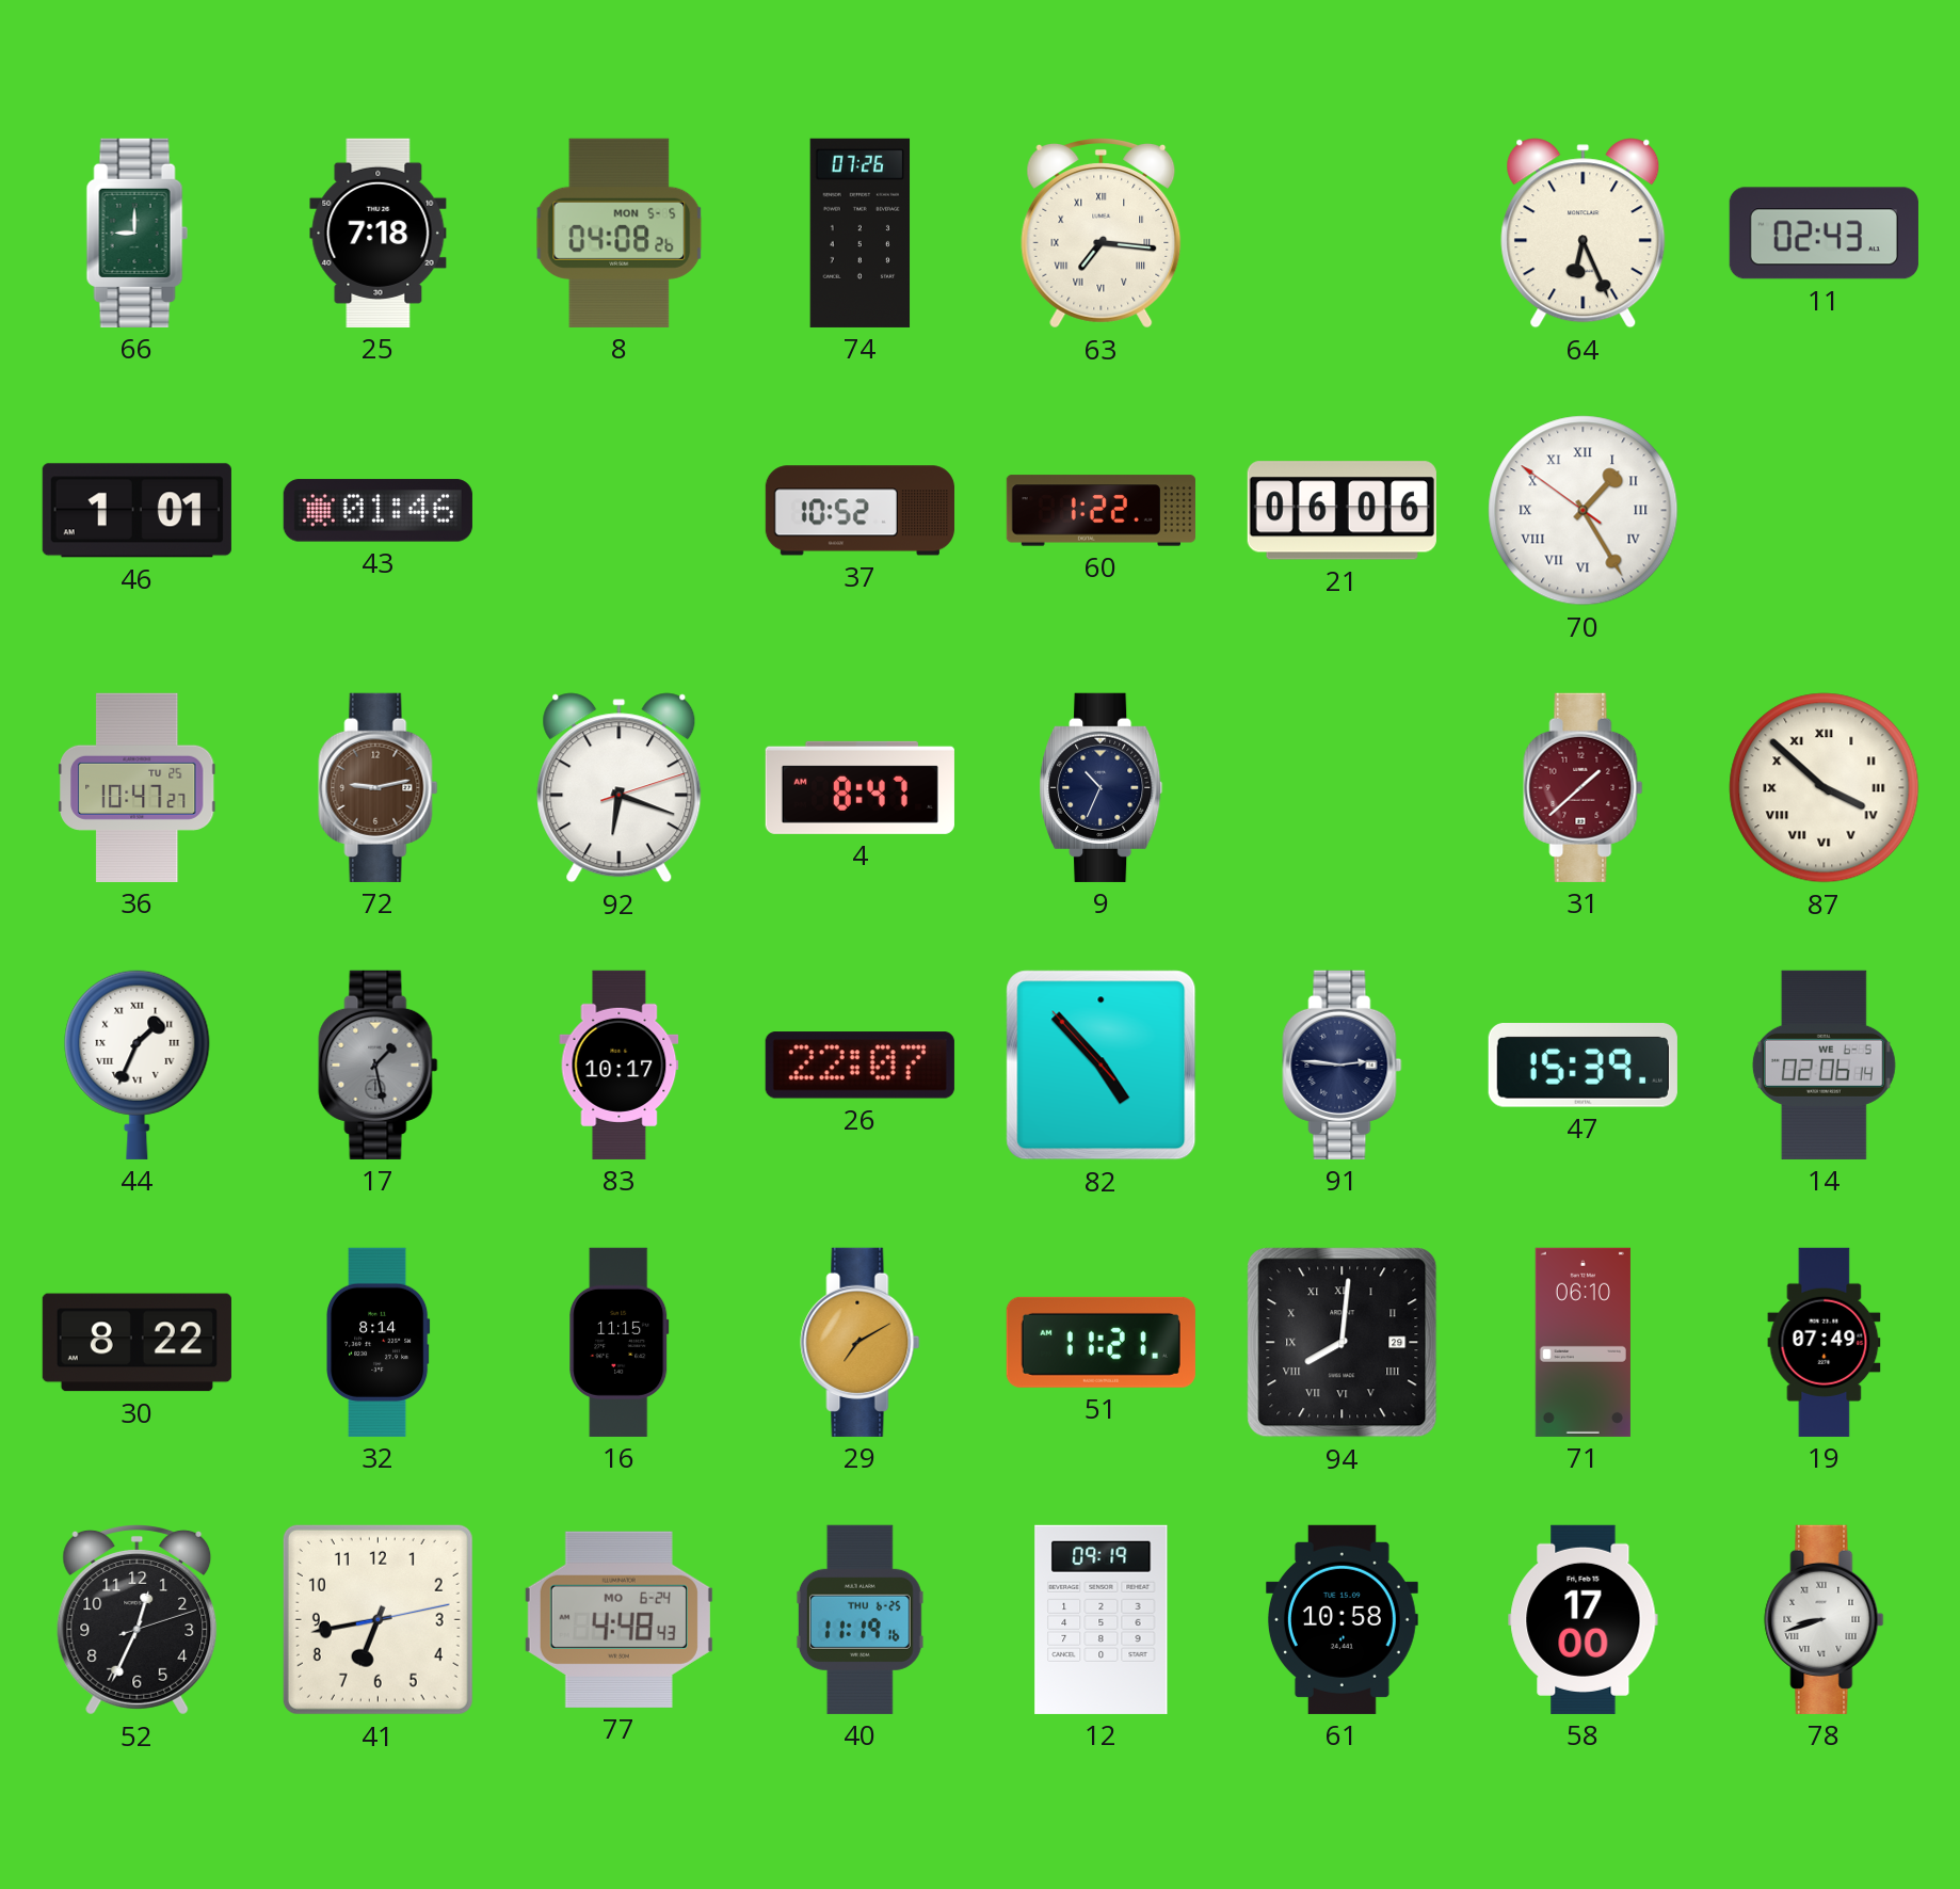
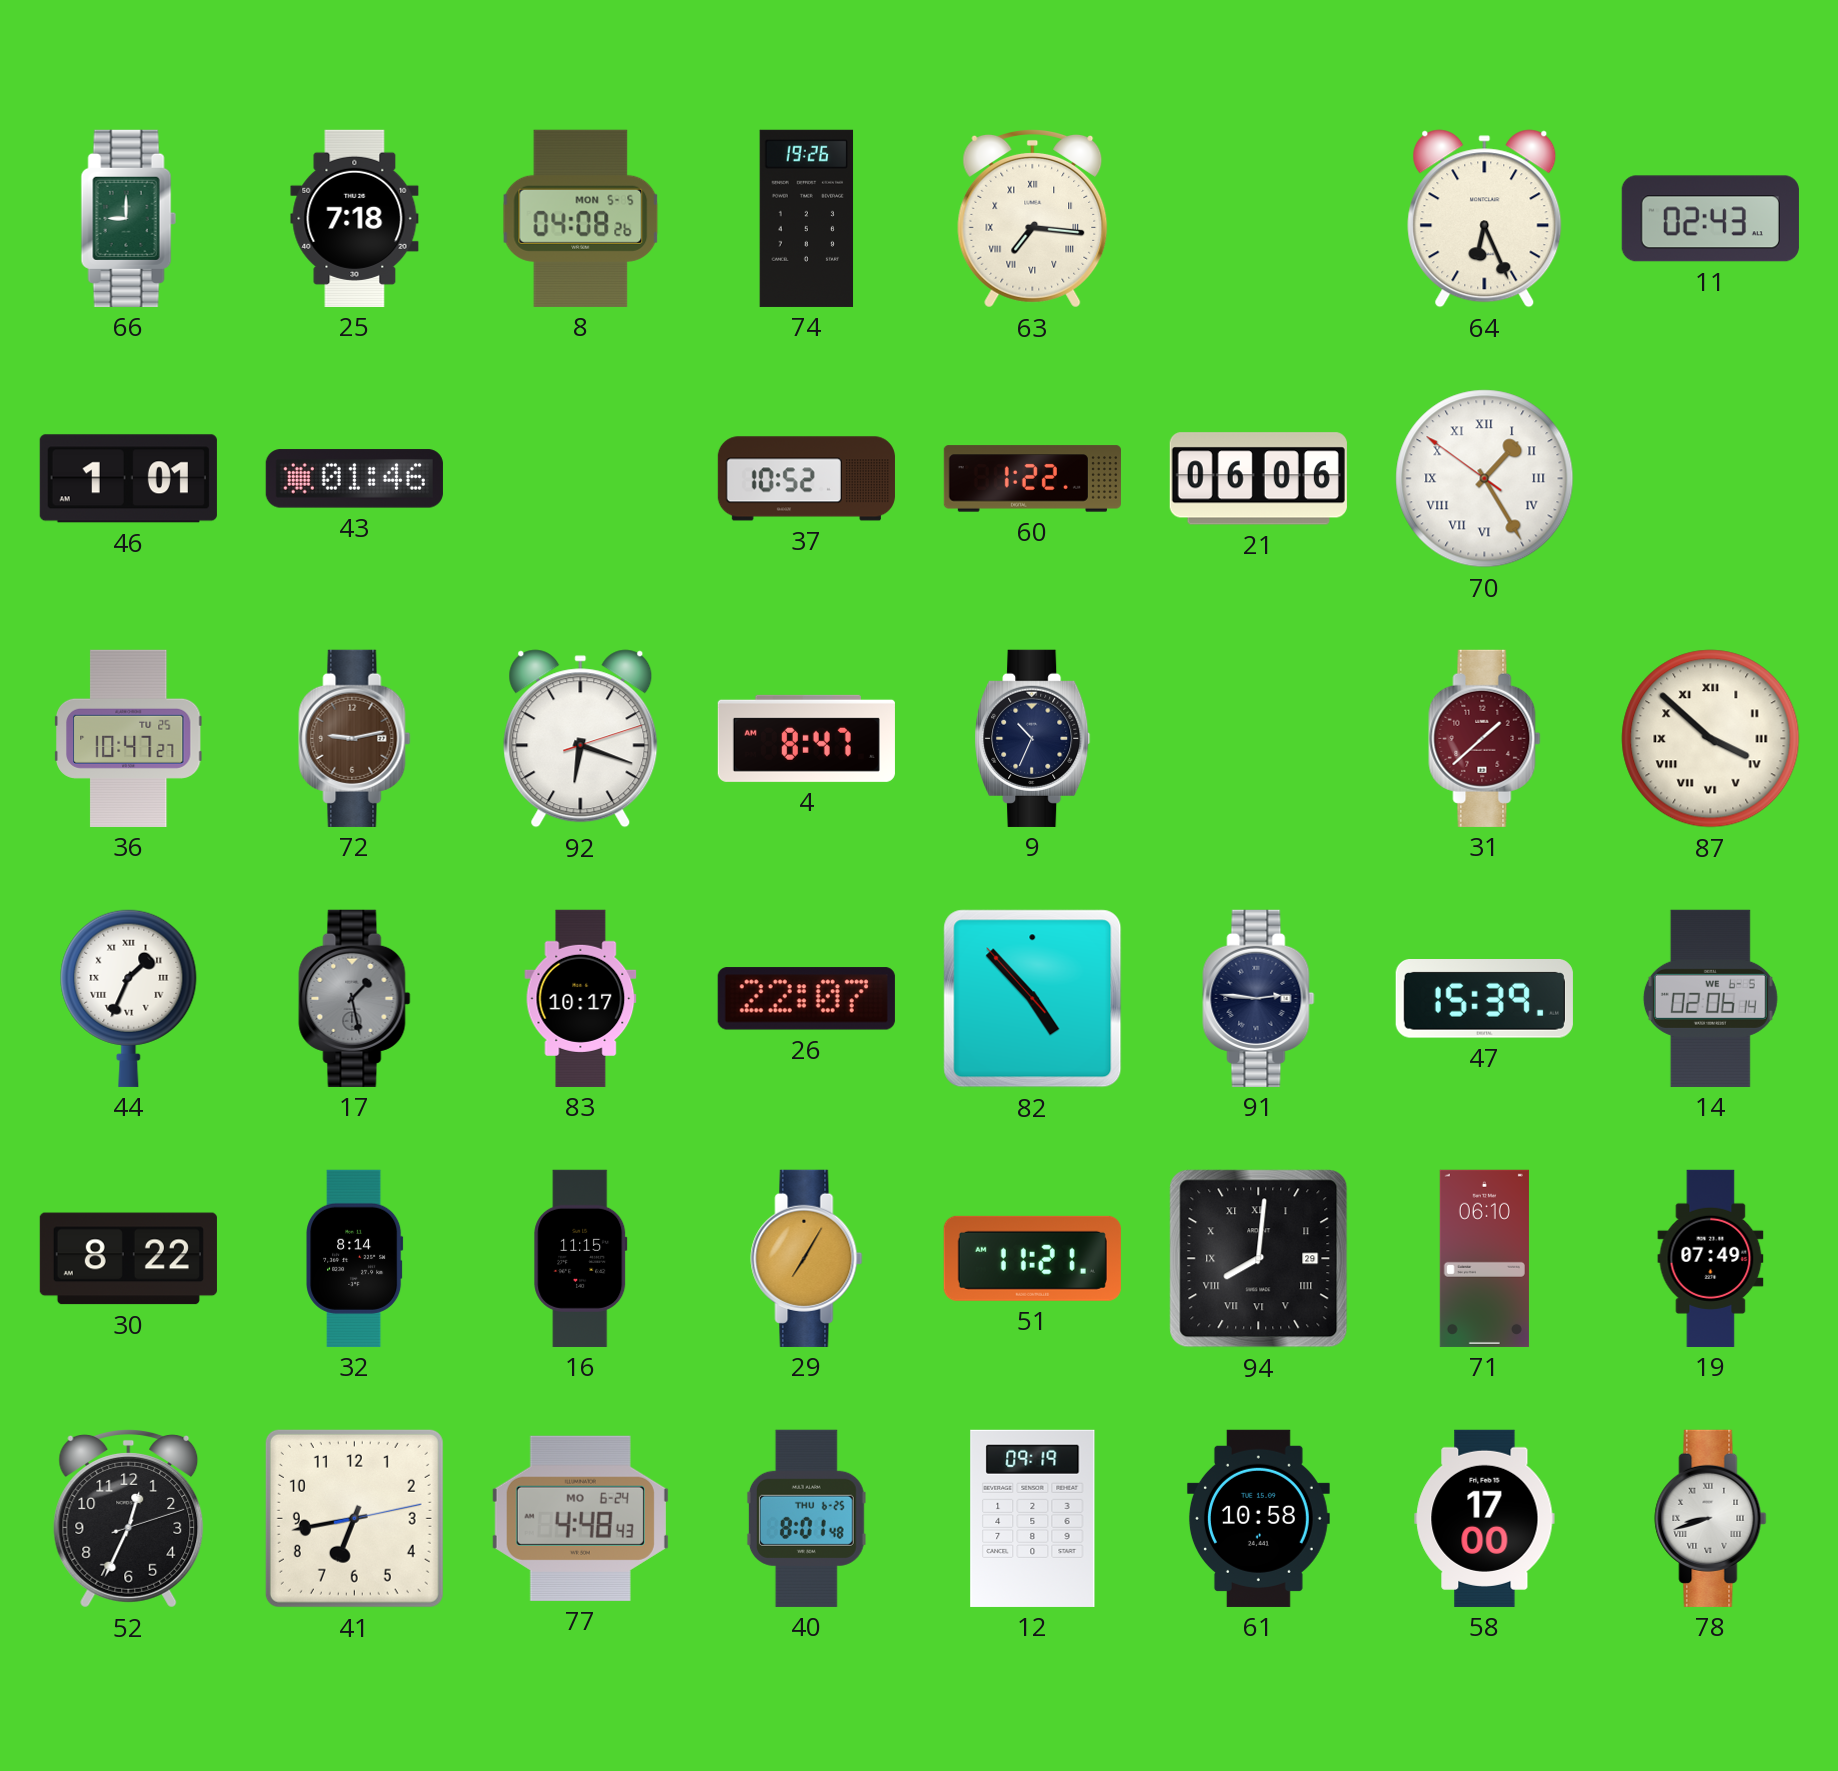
74: 07:26 -> 19:26 (807, 218)
29: 7:10 -> 7:05 (807, 1258)
40: 11:19 -> 8:01 (806, 1518)
